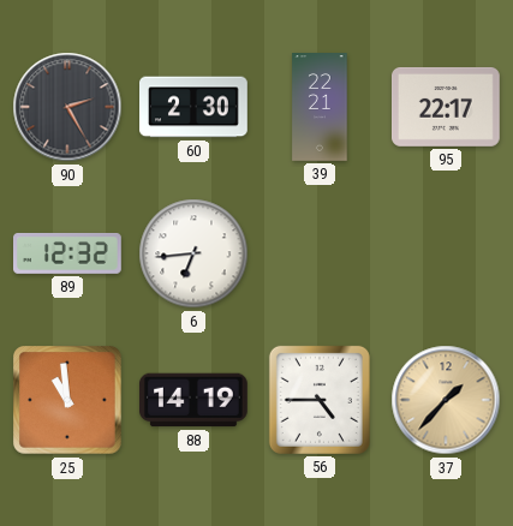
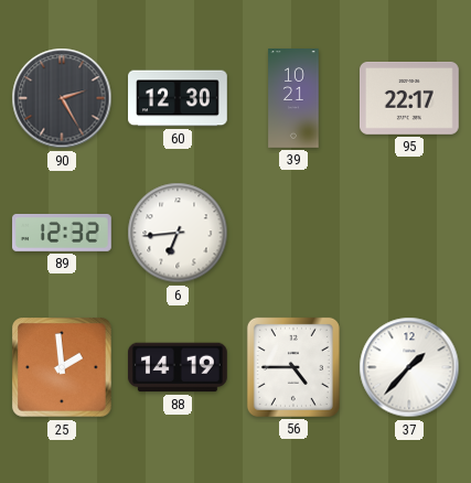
60: 2:30 -> 12:30 (179, 98)
39: 22:21 -> 10:21 (293, 98)
25: 10:59 -> 1:59 (63, 368)
37 dial: champagne -> white (409, 367)
